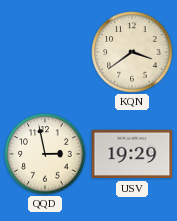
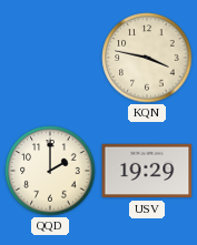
KQN: 3:39 -> 3:47 (147, 58)
QQD: 2:58 -> 2:00 (50, 171)
